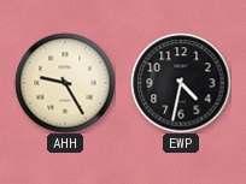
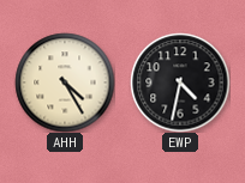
AHH: 9:25 -> 4:25 (65, 83)
